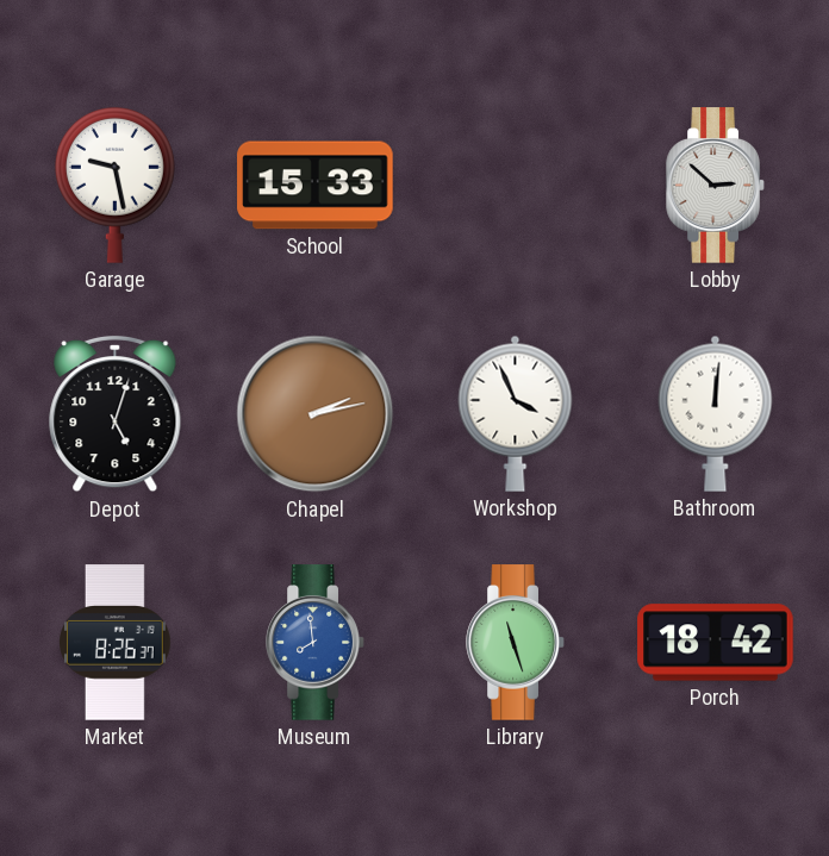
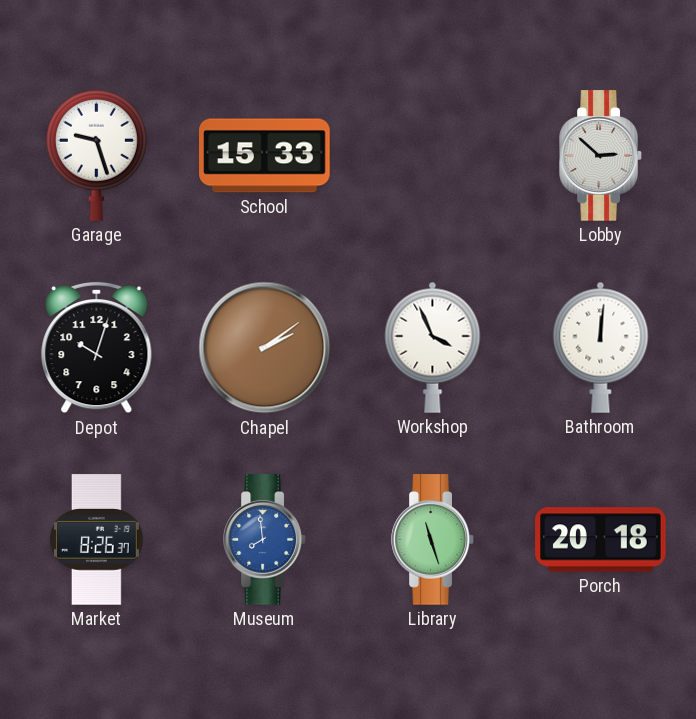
Garage: 9:28 -> 9:27 (96, 155)
Depot: 5:03 -> 10:03 (97, 348)
Chapel: 2:13 -> 2:09 (265, 348)
Porch: 18:42 -> 20:18 (601, 540)
